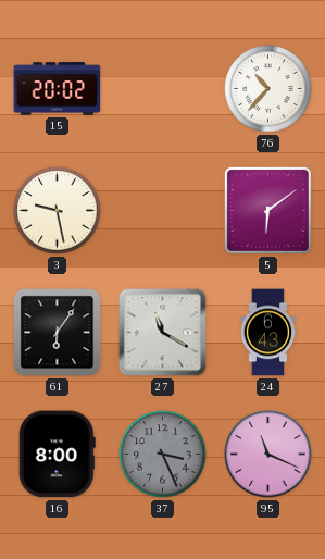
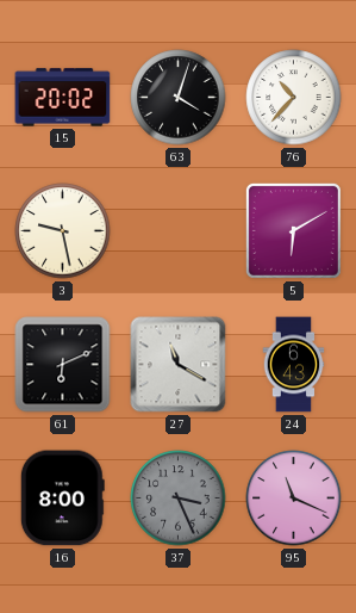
63: none -> 4:03 (179, 98)
5: 6:09 -> 6:10 (293, 230)
61: 6:06 -> 6:11 (63, 365)
